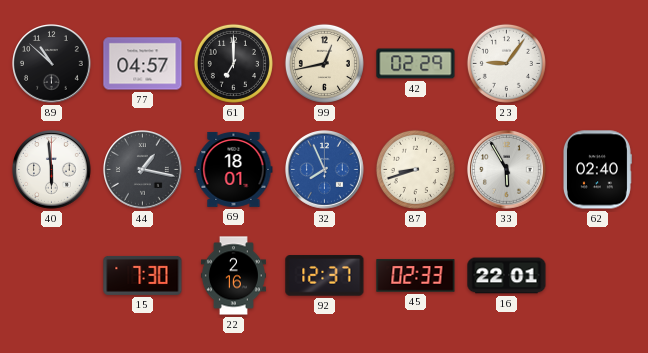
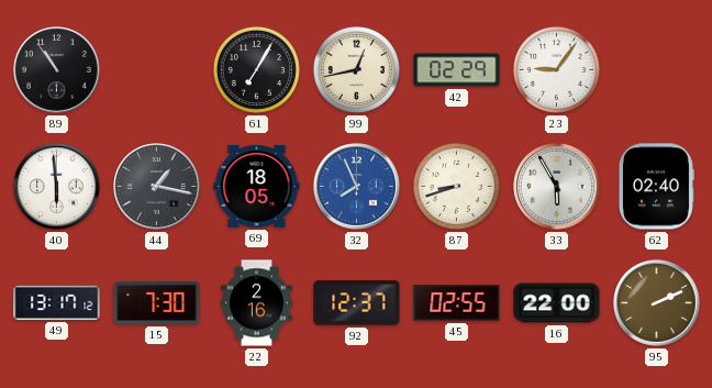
89: 10:52 -> 10:54 (57, 70)
77: 04:57 -> none (143, 64)
61: 7:00 -> 7:05 (256, 69)
69: 18:01 -> 18:05 (257, 186)
49: none -> 13:17 (57, 302)
45: 02:33 -> 02:55 (457, 303)
16: 22:01 -> 22:00 (557, 303)
95: none -> 2:11 (657, 303)
